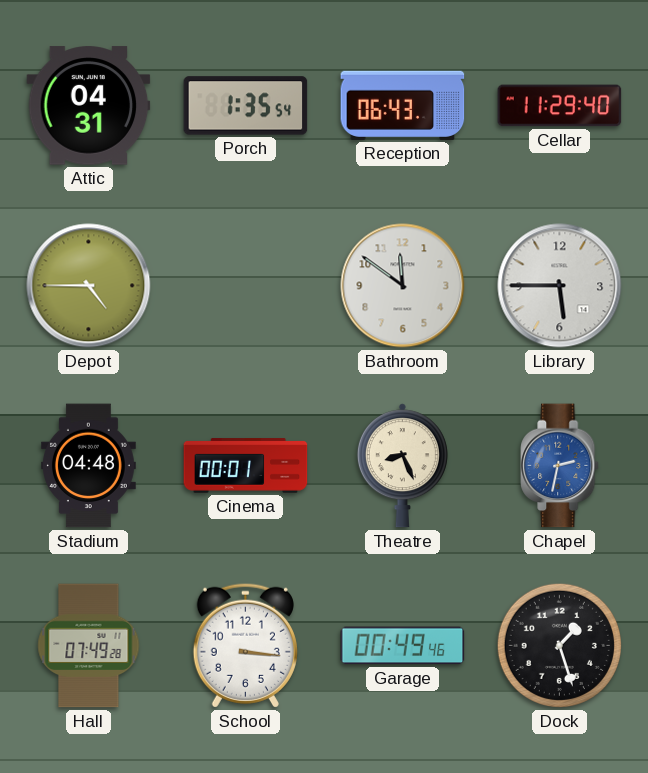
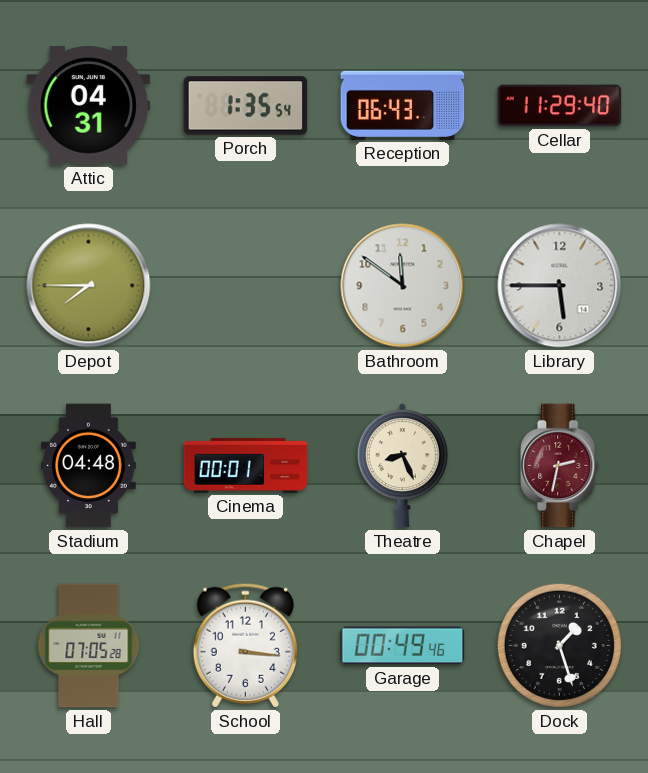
Depot: 4:45 -> 7:45 (89, 286)
Chapel dial: blue -> burgundy (560, 466)
Hall: 07:49 -> 07:05 (89, 646)
